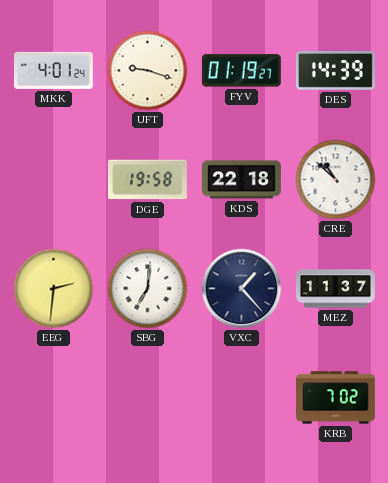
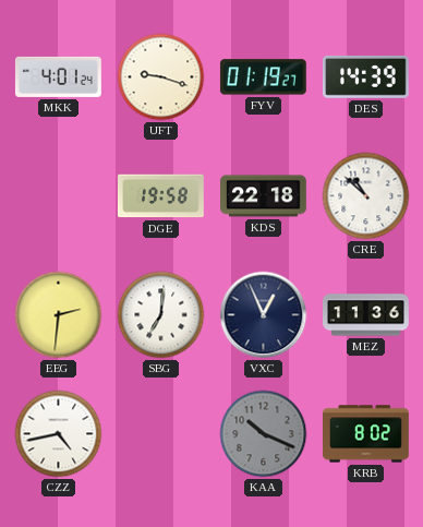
VXC: 1:23 -> 12:56 (264, 315)
MEZ: 11:37 -> 11:36 (366, 315)
CZZ: none -> 4:43 (59, 434)
KAA: none -> 10:19 (264, 434)
KRB: 7:02 -> 8:02 (366, 434)
